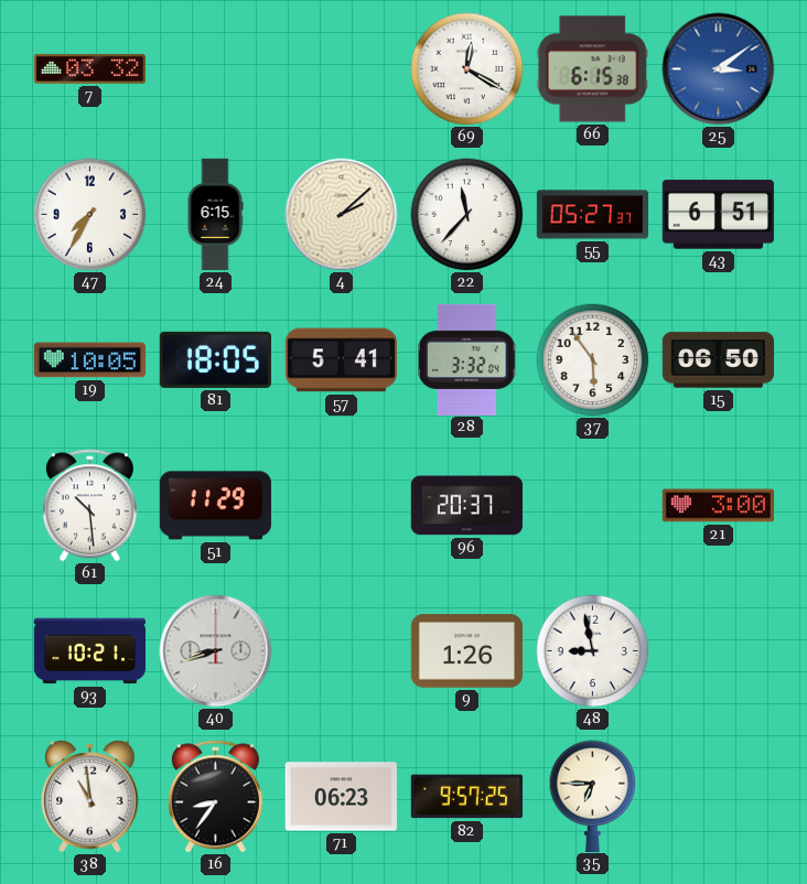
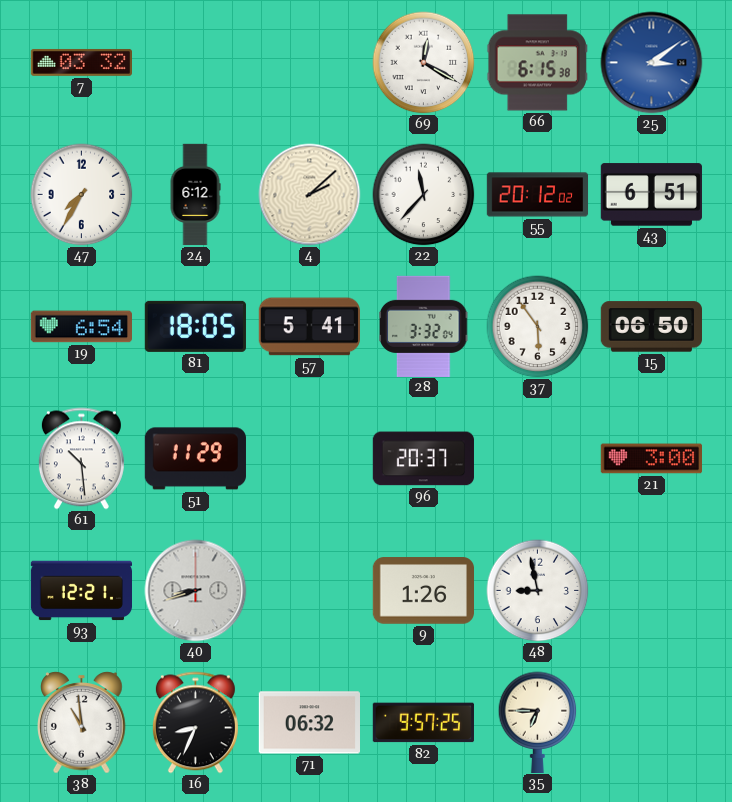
24: 6:15 -> 6:12 (195, 195)
55: 05:27 -> 20:12 (538, 195)
19: 10:05 -> 6:54 (81, 327)
93: 10:21 -> 12:21 (81, 591)
16: 8:36 -> 8:34 (195, 723)
71: 06:23 -> 06:32 (309, 723)
